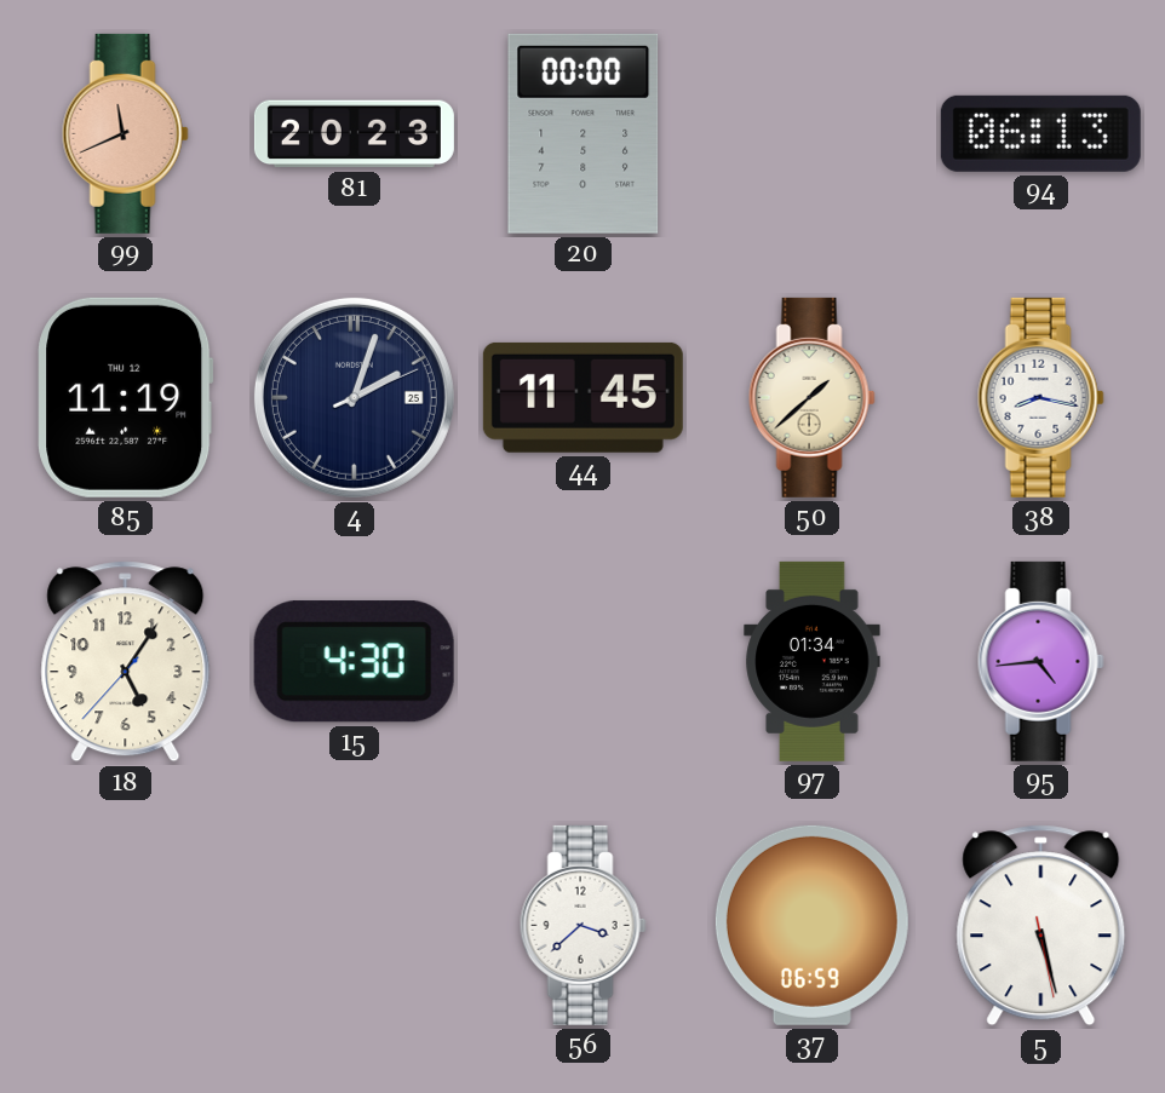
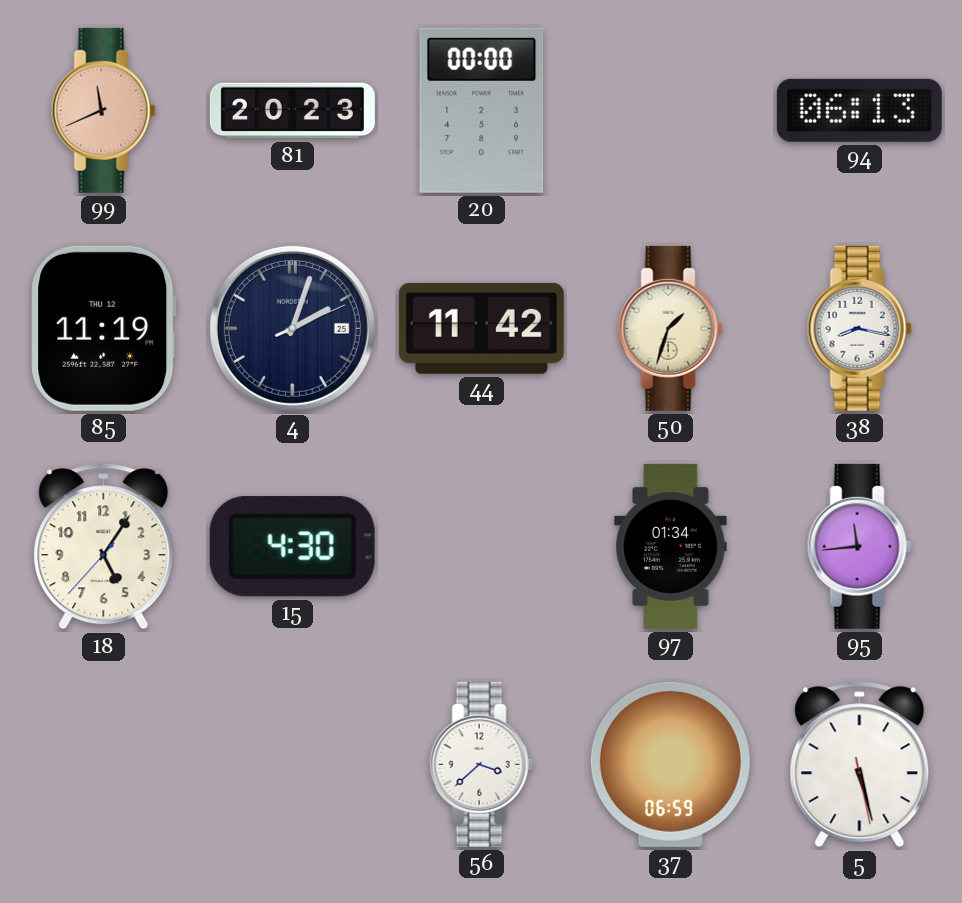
44: 11:45 -> 11:42 (481, 328)
50: 1:38 -> 1:33 (670, 328)
95: 4:44 -> 11:44 (859, 546)
